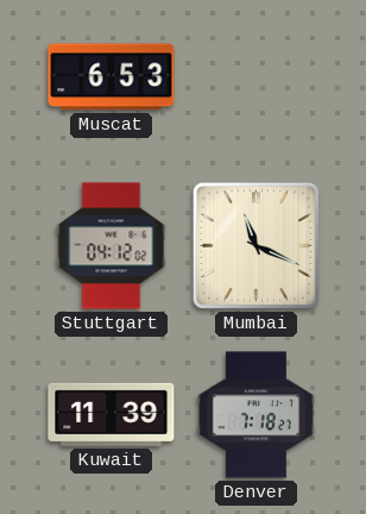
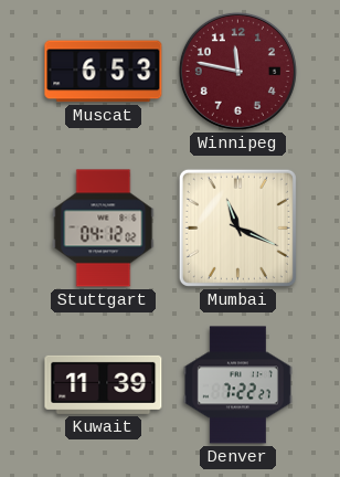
Winnipeg: none -> 11:47 (237, 71)
Denver: 7:18 -> 7:22 (237, 385)
